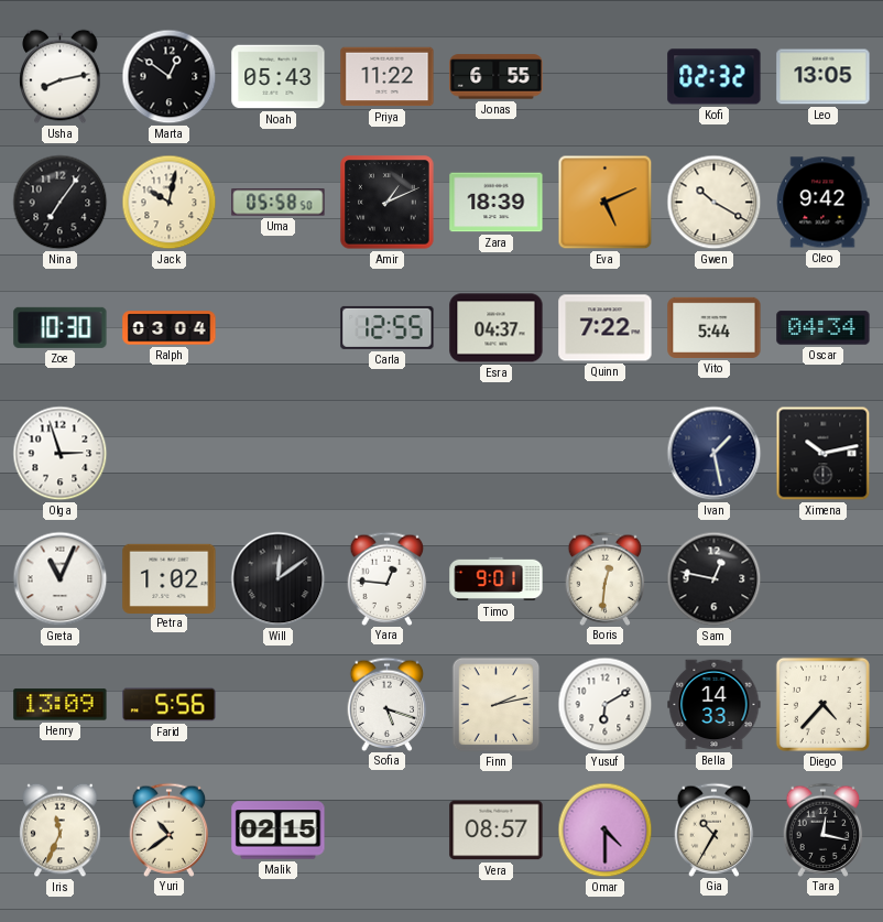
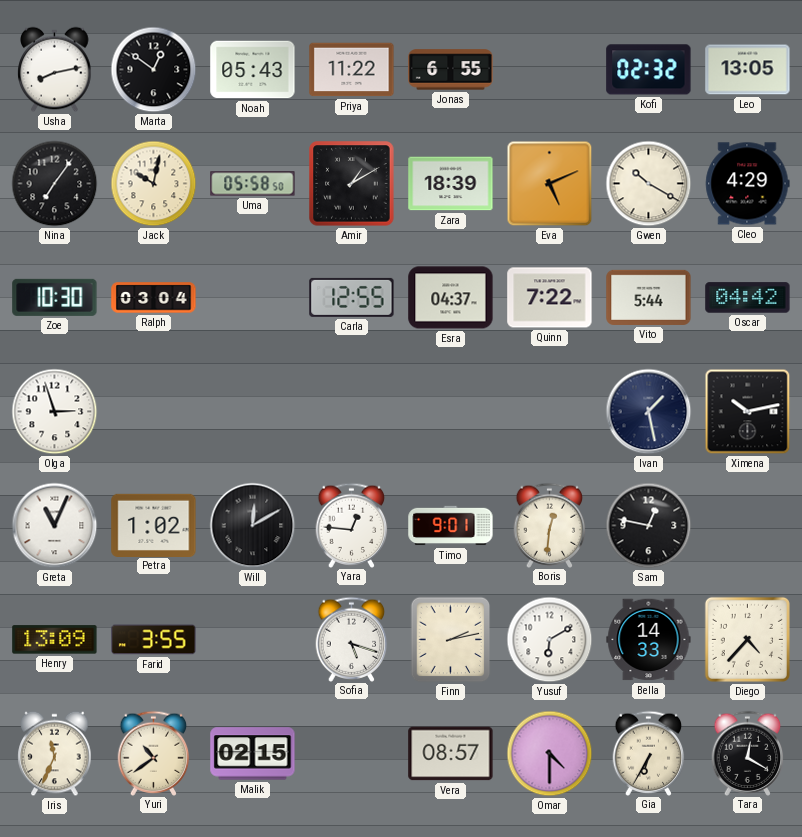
Amir: 1:11 -> 1:10 (352, 184)
Cleo: 9:42 -> 4:29 (748, 184)
Oscar: 04:34 -> 04:42 (748, 298)
Will: 12:09 -> 12:10 (253, 526)
Farid: 5:56 -> 3:55 (154, 640)
Gia: 10:35 -> 6:35 (649, 753)
Tara: 12:17 -> 12:20 (748, 753)
